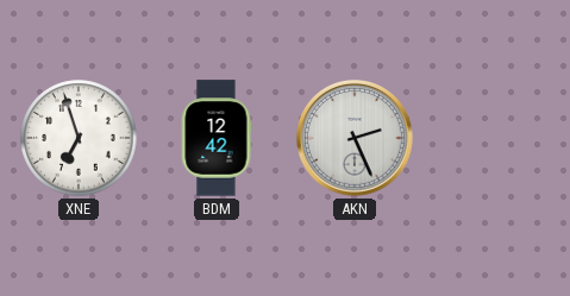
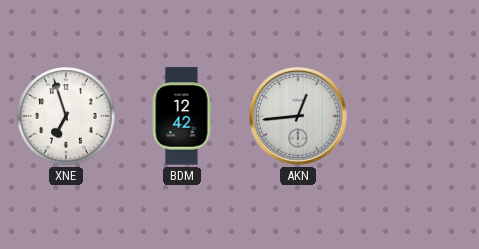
AKN: 2:26 -> 12:44 (299, 117)
